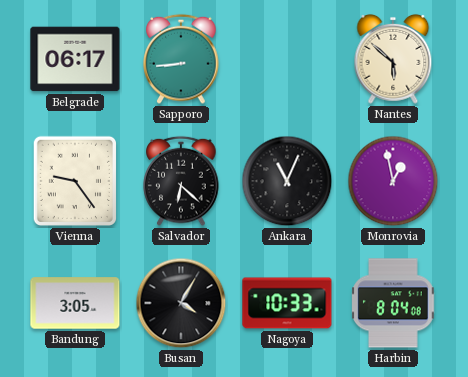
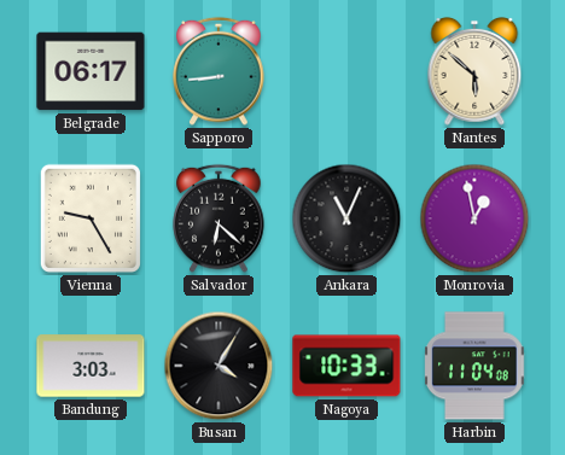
Vienna: 9:24 -> 9:25 (91, 218)
Bandung: 3:05 -> 3:03 (91, 366)
Harbin: 8:04 -> 11:04 (474, 366)
